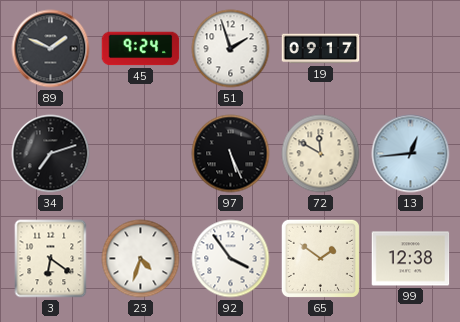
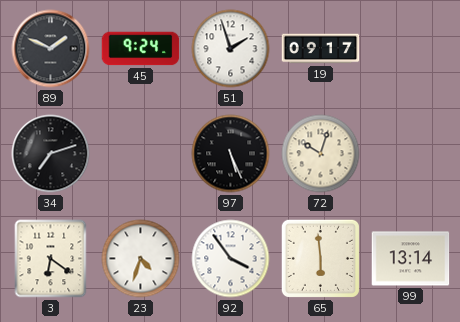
72: 11:50 -> 10:03 (321, 154)
13: 12:44 -> none (411, 154)
65: 1:51 -> 5:59 (320, 258)
99: 12:38 -> 13:14 (411, 259)
